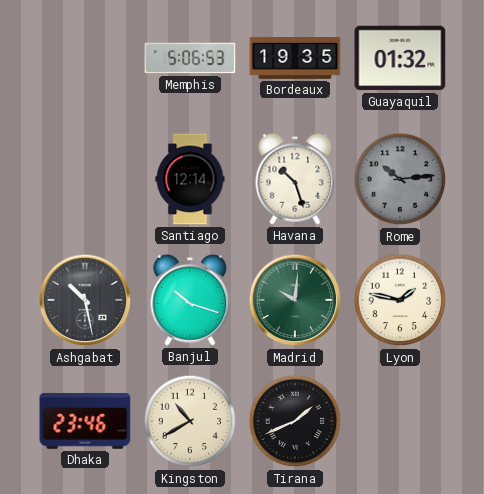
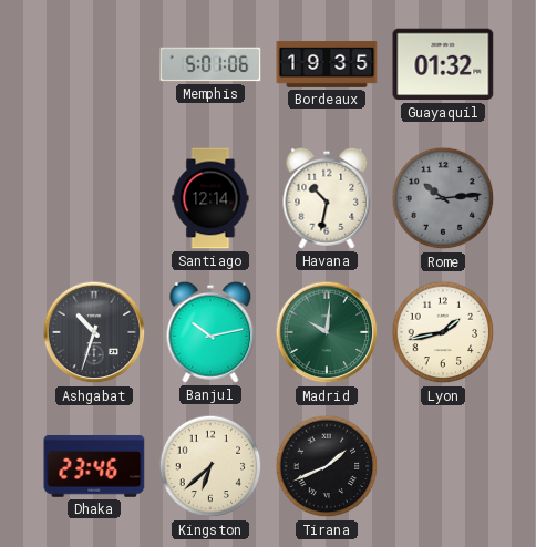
Memphis: 5:06 -> 5:01 (210, 64)
Havana: 10:27 -> 10:32 (327, 198)
Ashgabat: 10:28 -> 10:33 (94, 332)
Banjul: 10:18 -> 10:13 (210, 332)
Lyon: 1:47 -> 1:43 (443, 332)
Kingston: 10:40 -> 6:38 (210, 466)
